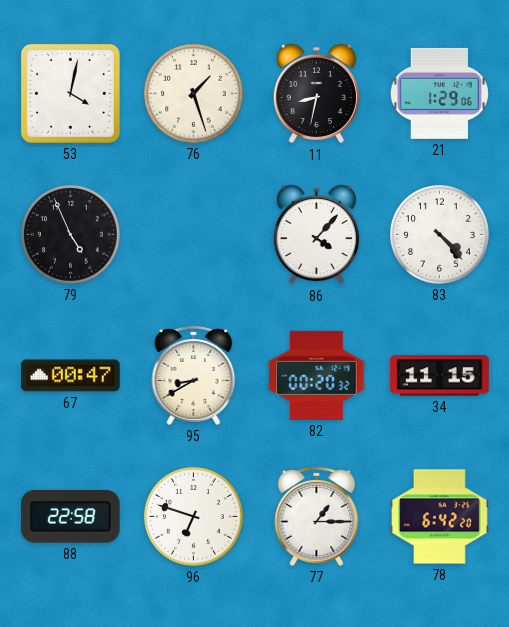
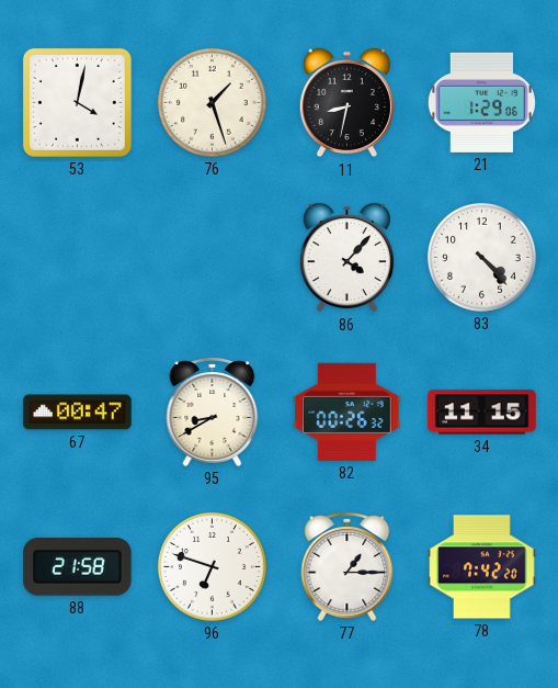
79: 4:56 -> none (70, 234)
82: 00:20 -> 00:26 (348, 411)
88: 22:58 -> 21:58 (78, 566)
78: 6:42 -> 7:42 (482, 567)
